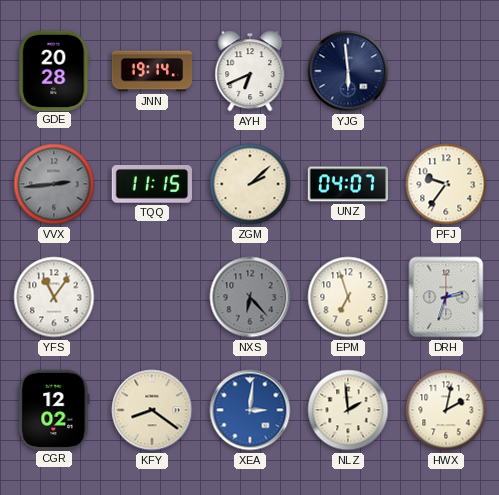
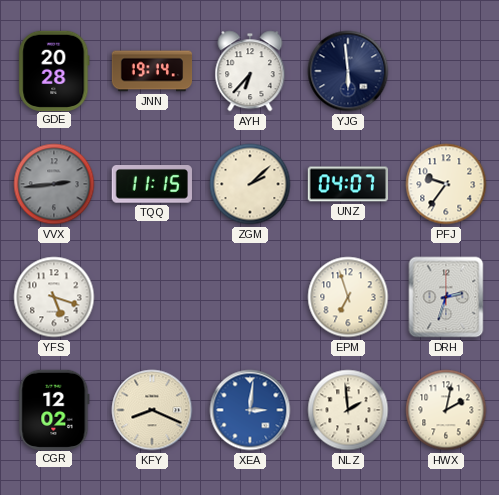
AYH: 6:41 -> 6:37 (250, 71)
YFS: 11:06 -> 5:18 (54, 297)
NXS: 6:23 -> none (250, 297)
KFY: 8:21 -> 8:19 (152, 410)
